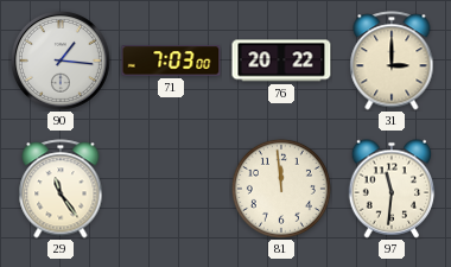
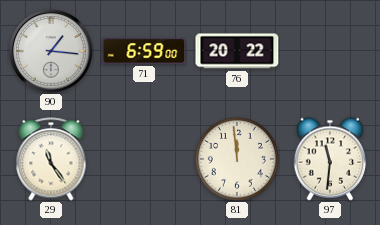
71: 7:03 -> 6:59 (144, 51)
31: 3:00 -> none (392, 61)
